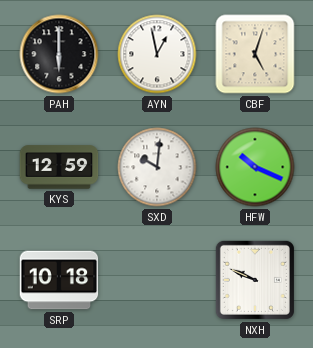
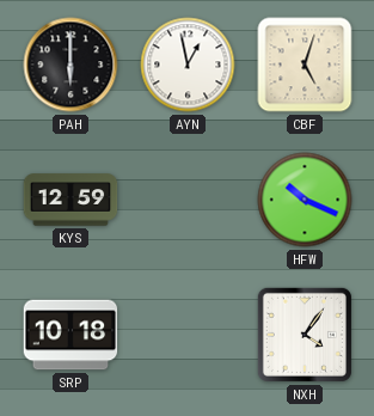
SXD: 10:01 -> none (157, 167)
NXH: 9:49 -> 4:06 (305, 335)
